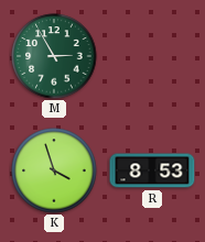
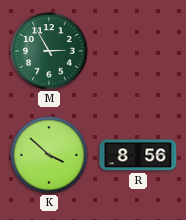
K: 3:57 -> 3:52 (49, 155)
R: 8:53 -> 8:56 (138, 155)
